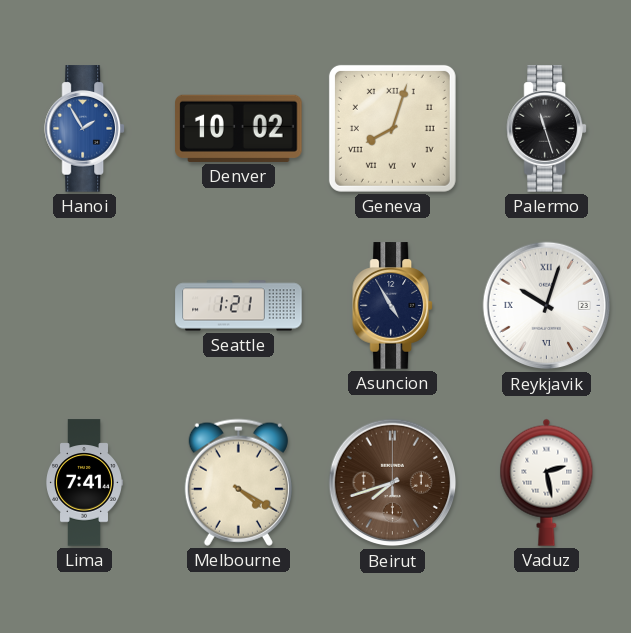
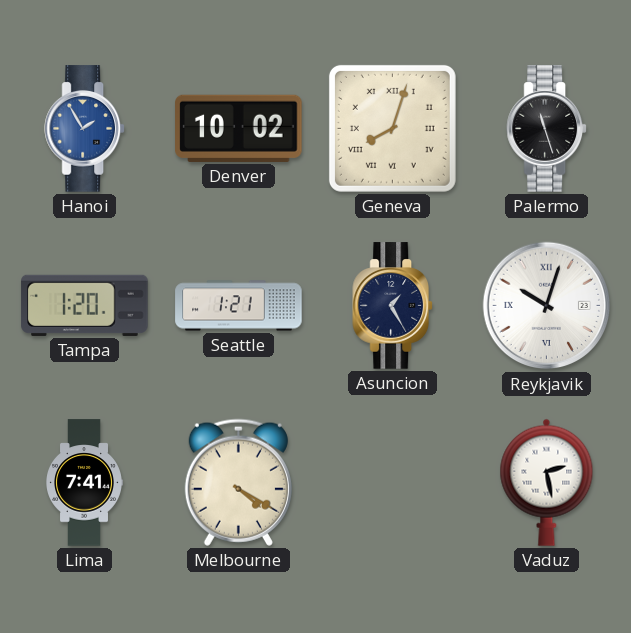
Tampa: none -> 1:20 (85, 305)
Asuncion: 4:55 -> 1:25 (392, 306)
Beirut: 7:42 -> none (393, 483)
